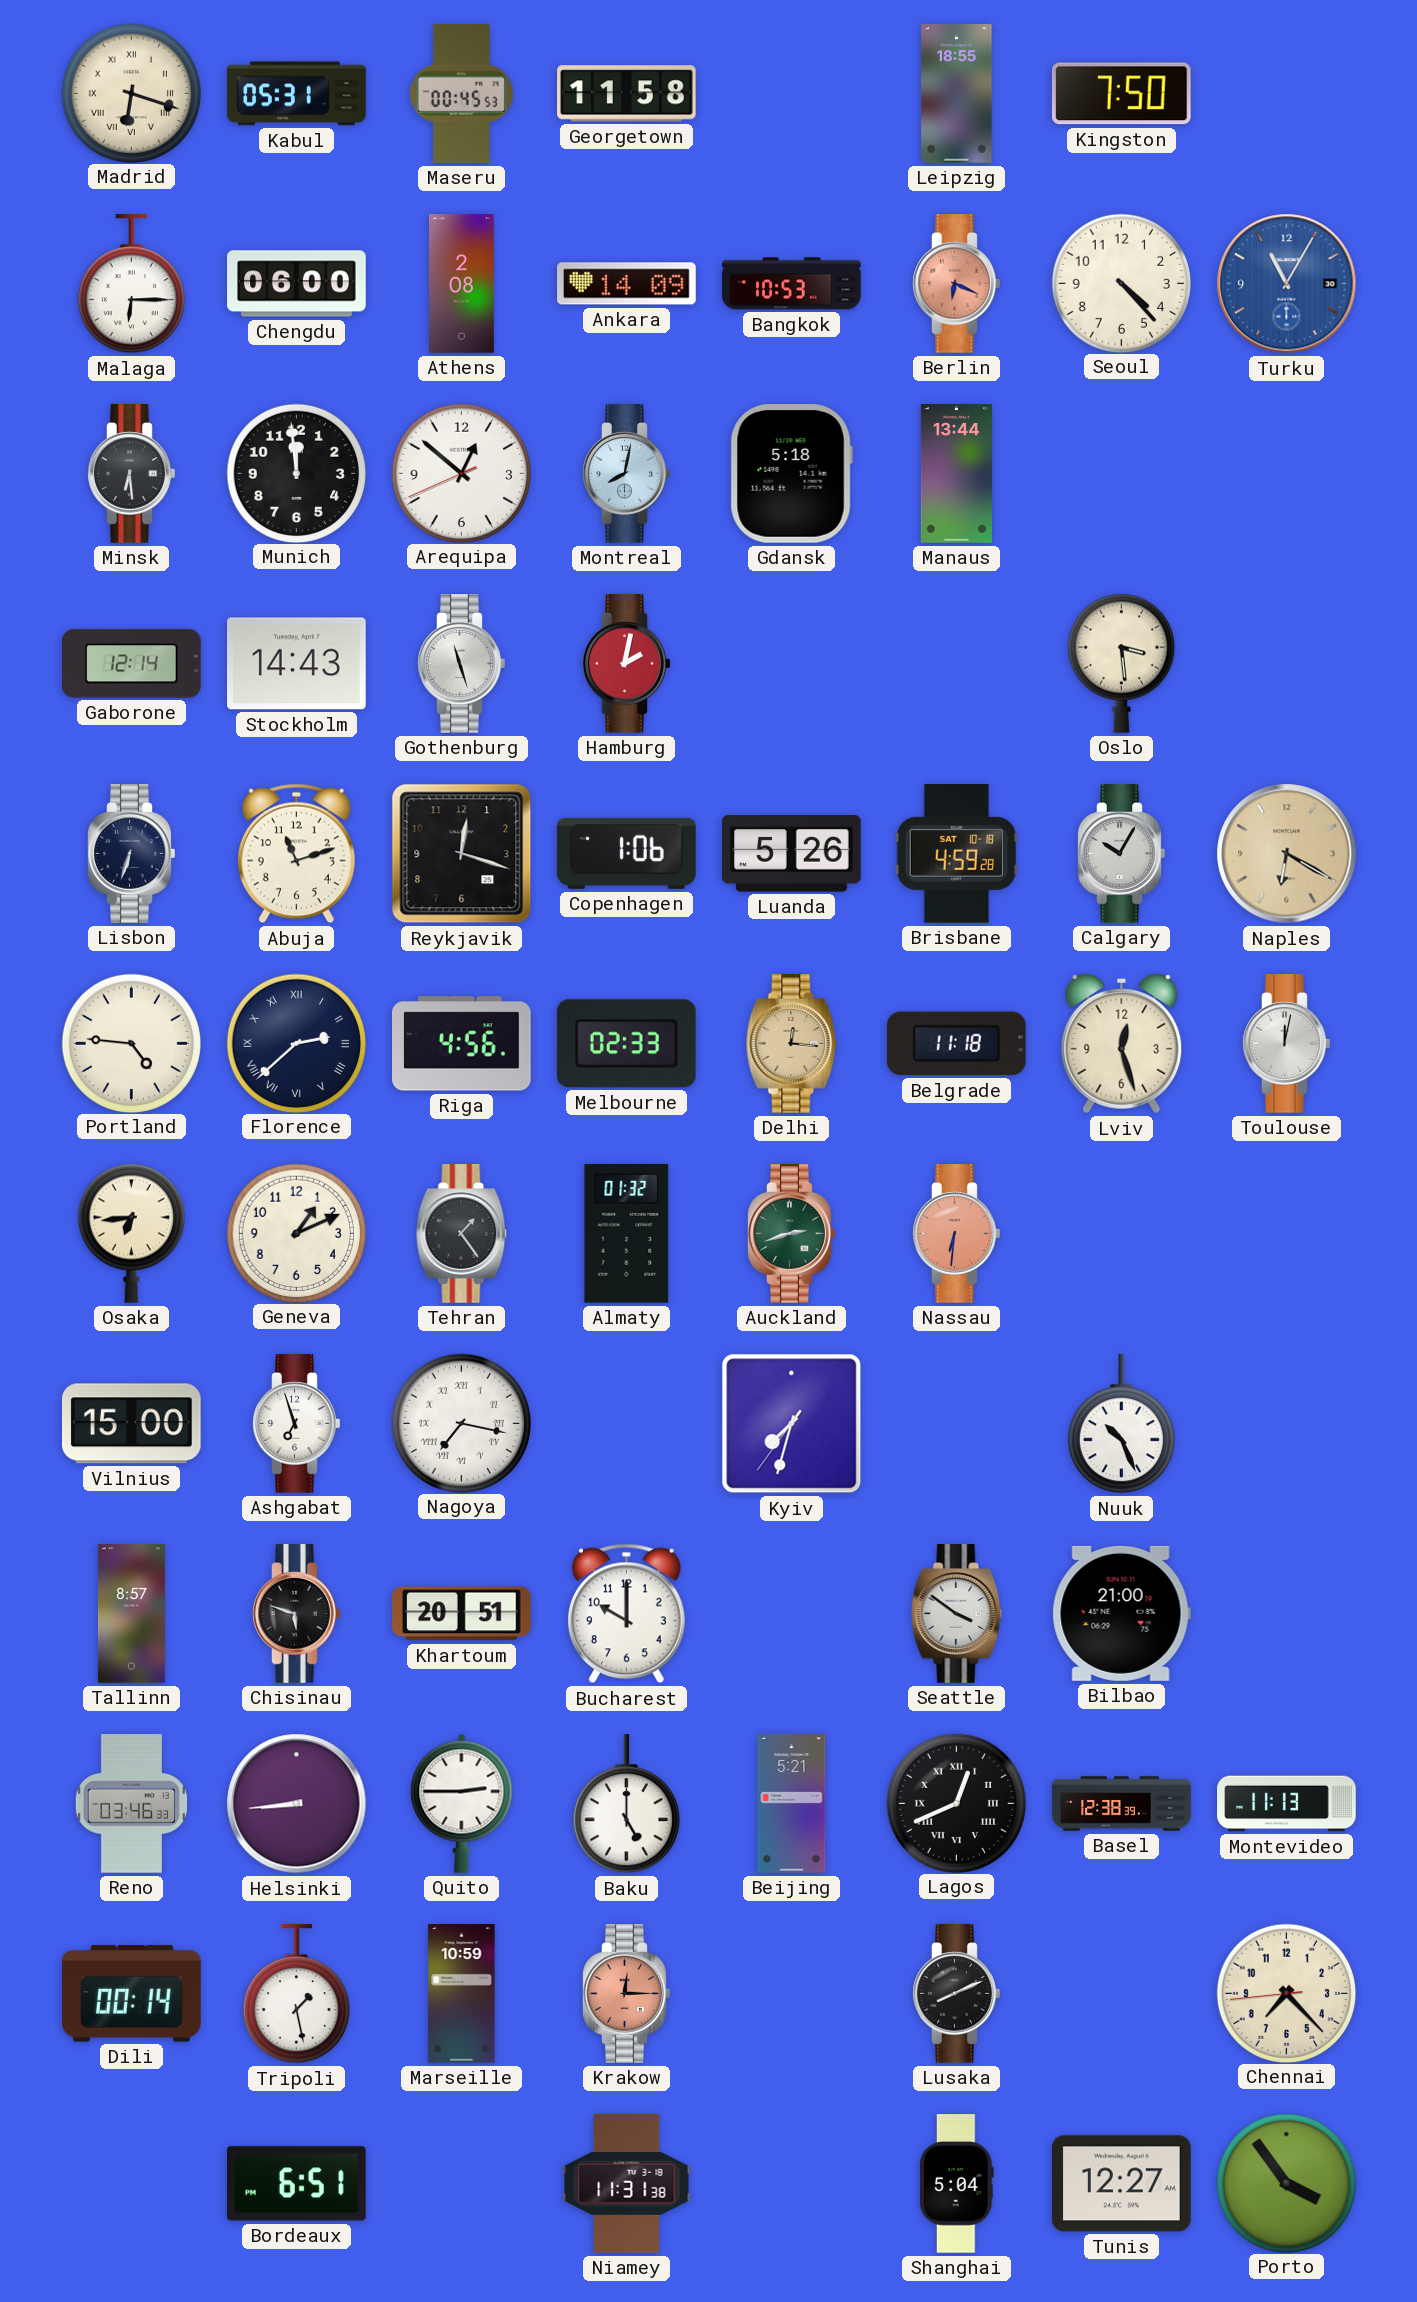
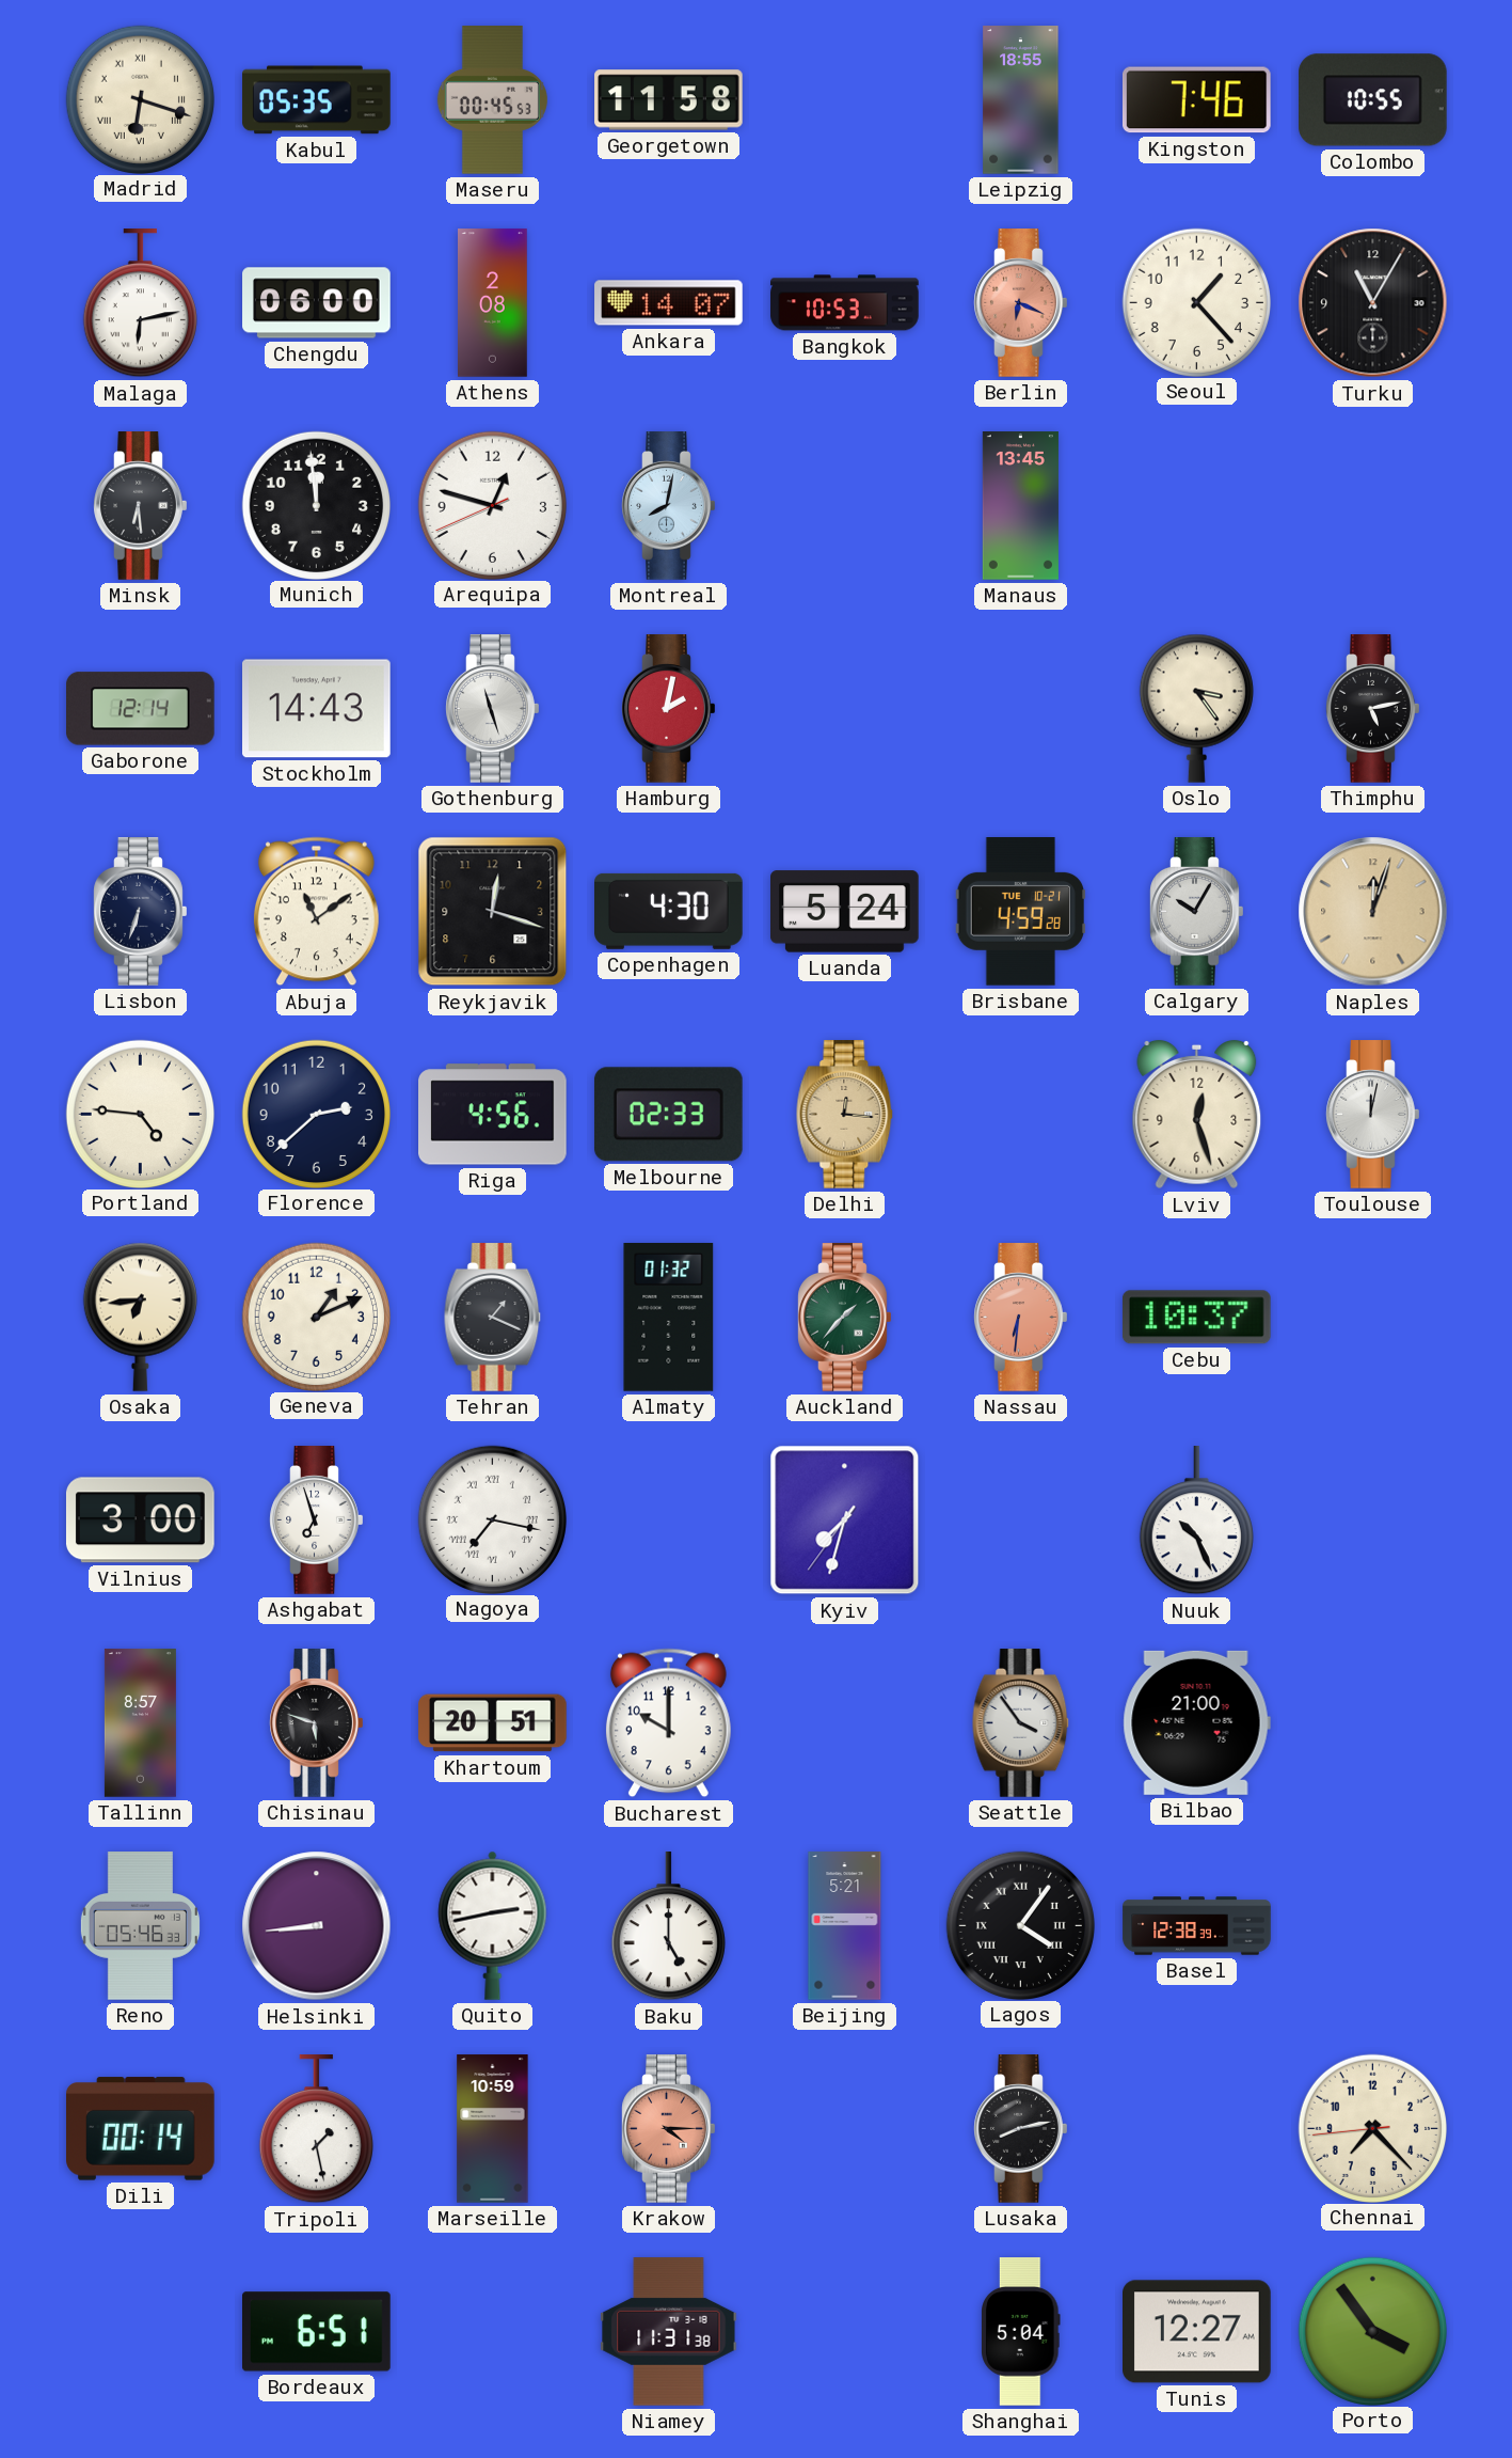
Kabul: 05:31 -> 05:35 (317, 100)
Kingston: 7:50 -> 7:46 (1196, 100)
Colombo: none -> 10:55 (1373, 100)
Malaga: 6:15 -> 6:13 (140, 303)
Ankara: 14:09 -> 14:07 (669, 303)
Seoul: 4:23 -> 1:23 (1196, 302)
Turku dial: blue -> black (1373, 303)
Arequipa: 12:51 -> 12:47 (492, 505)
Gdansk: 5:18 -> none (791, 474)
Manaus: 13:44 -> 13:45 (1020, 506)
Oslo: 3:29 -> 3:24 (1196, 708)
Thimphu: none -> 5:13 (1373, 709)
Abuja: 11:12 -> 11:09 (316, 912)
Copenhagen: 1:06 -> 4:30 (669, 911)
Luanda: 5:26 -> 5:24 (845, 912)
Brisbane date: SAT 10-18 -> TUE 10-21 (1021, 912)
Naples: 6:20 -> 12:03 (1373, 912)
Florence numerals: Roman -> Arabic (316, 1114)
Belgrade: 11:18 -> none (956, 1044)
Tehran: 1:24 -> 1:19 (493, 1318)
Auckland: 2:42 -> 1:37 (845, 1318)
Cebu: none -> 10:37 (1196, 1318)
Vilnius: 15:00 -> 3:00 (140, 1521)
Seattle: 3:51 -> 3:54 (1021, 1723)
Reno: 03:46 -> 05:46 (140, 1926)
Quito: 2:45 -> 2:43 (493, 1925)
Lagos: 12:41 -> 4:06 (1020, 1925)
Montevideo: 11:13 -> none (1287, 1804)
Krakow: 12:15 -> 4:15 (669, 2129)
Lusaka: 8:11 -> 8:13 (1021, 2129)
